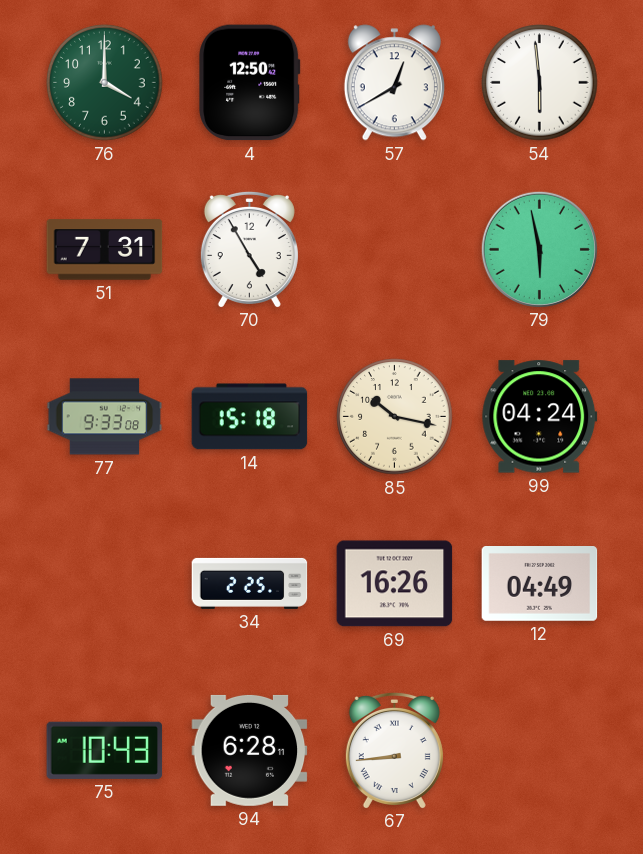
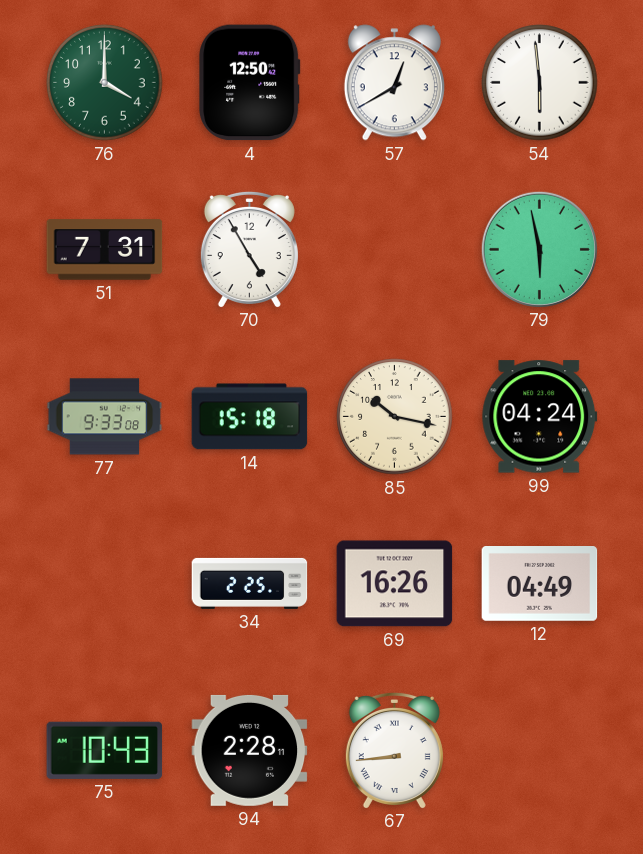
94: 6:28 -> 2:28 (250, 750)
